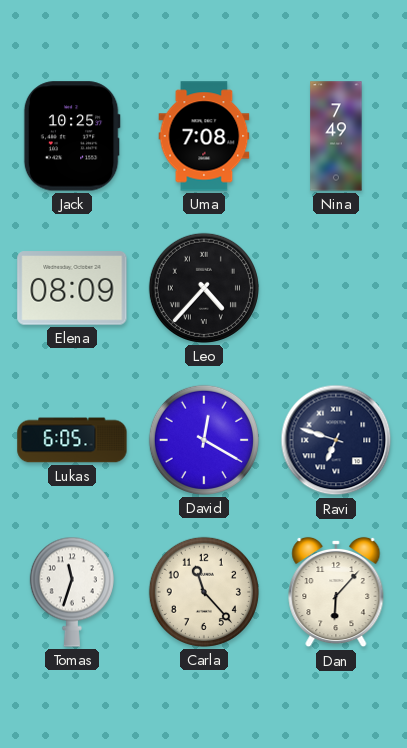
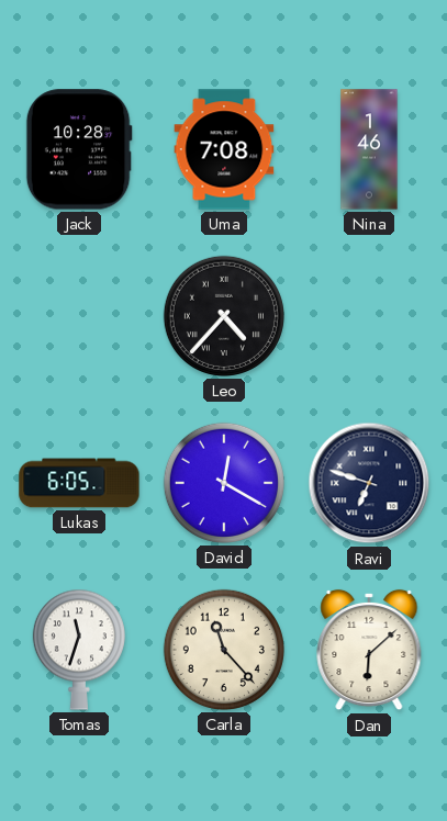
Jack: 10:25 -> 10:28 (79, 149)
Nina: 7:49 -> 1:46 (369, 149)
Elena: 08:09 -> none (72, 288)
Dan: 6:07 -> 6:08 (369, 650)
